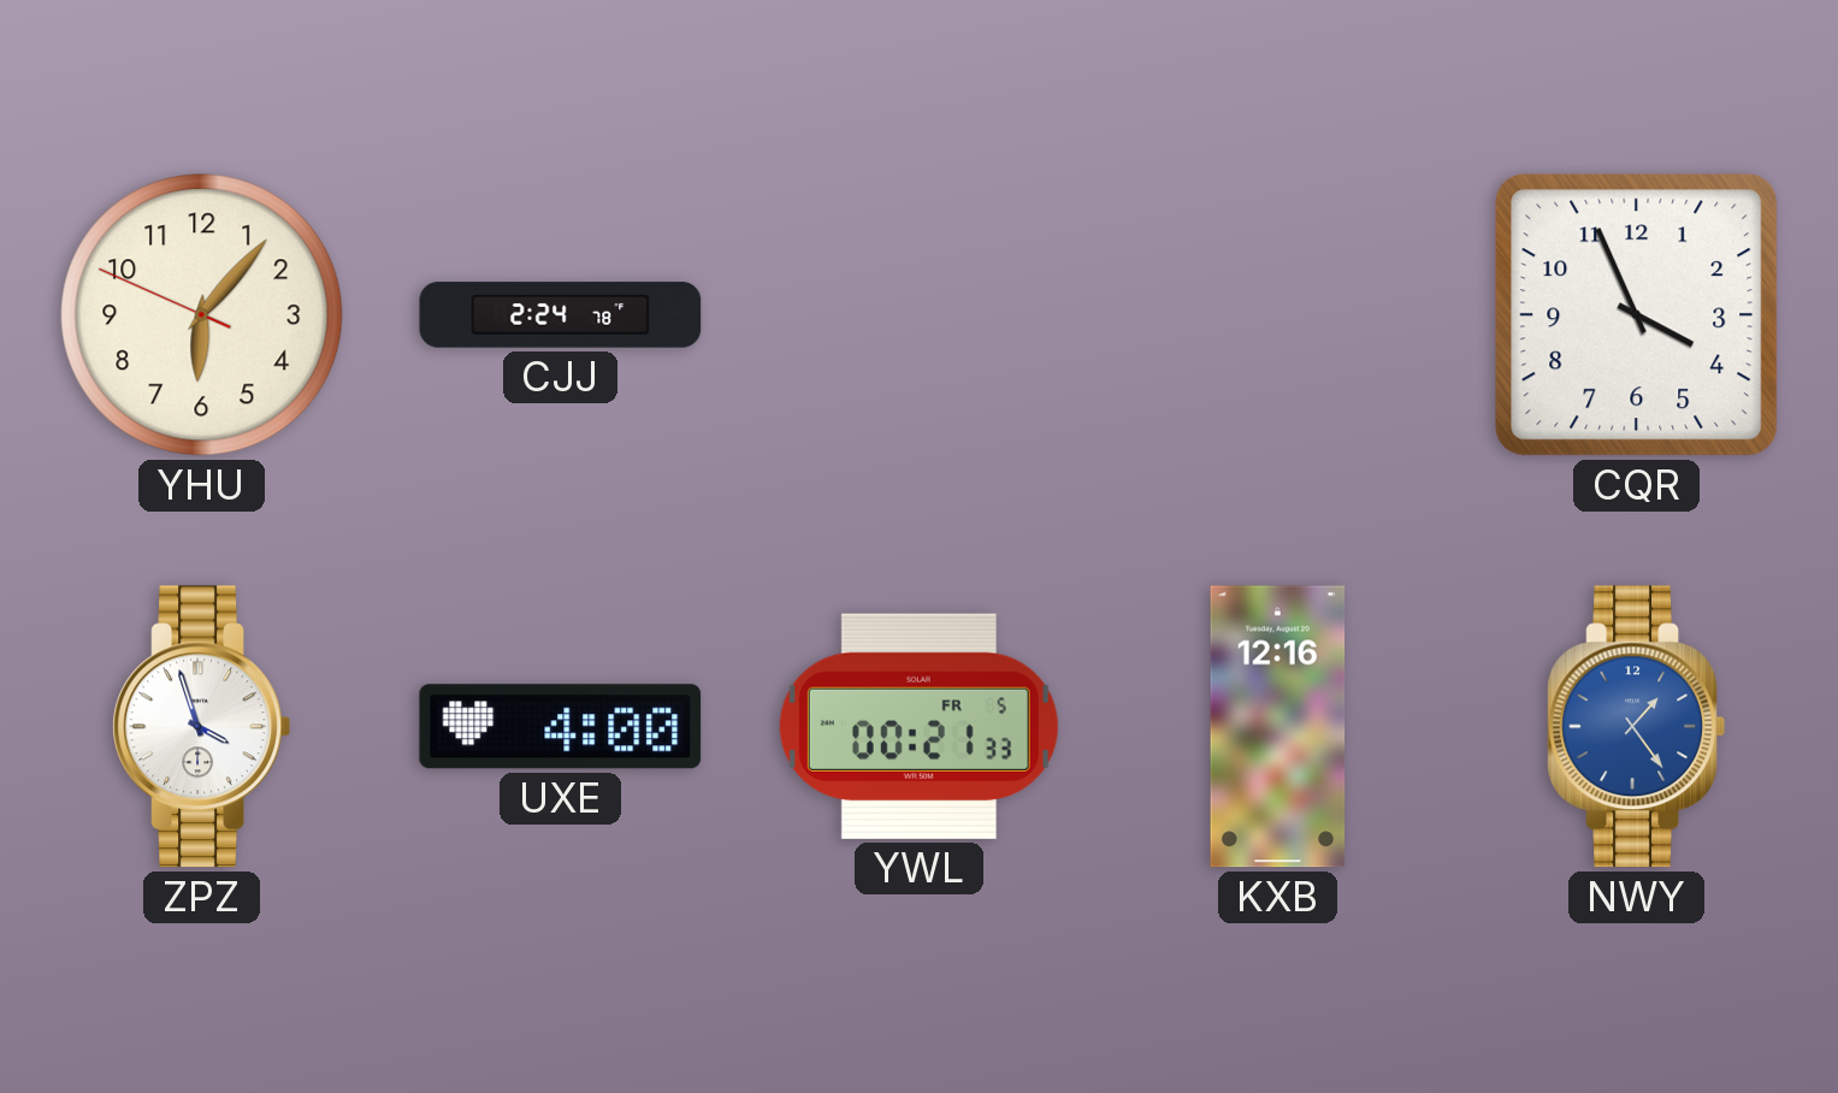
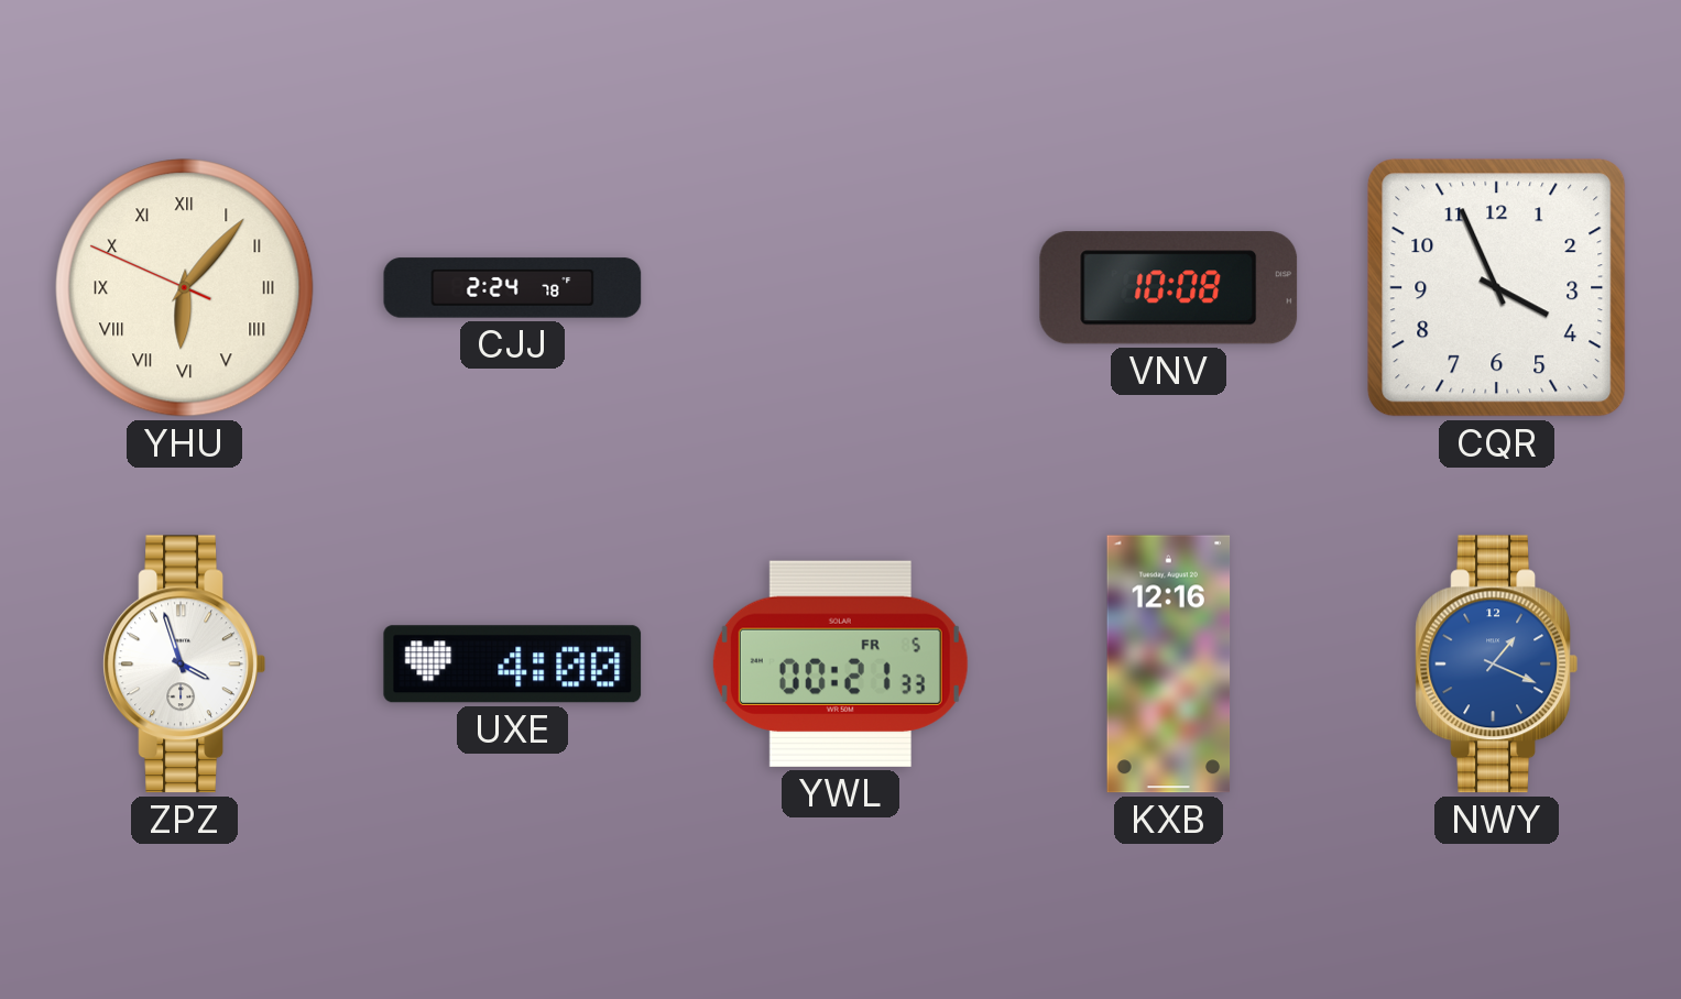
YHU numerals: Arabic -> Roman (185, 288)
VNV: none -> 10:08 (1169, 288)
NWY: 1:24 -> 1:19 (1496, 665)
